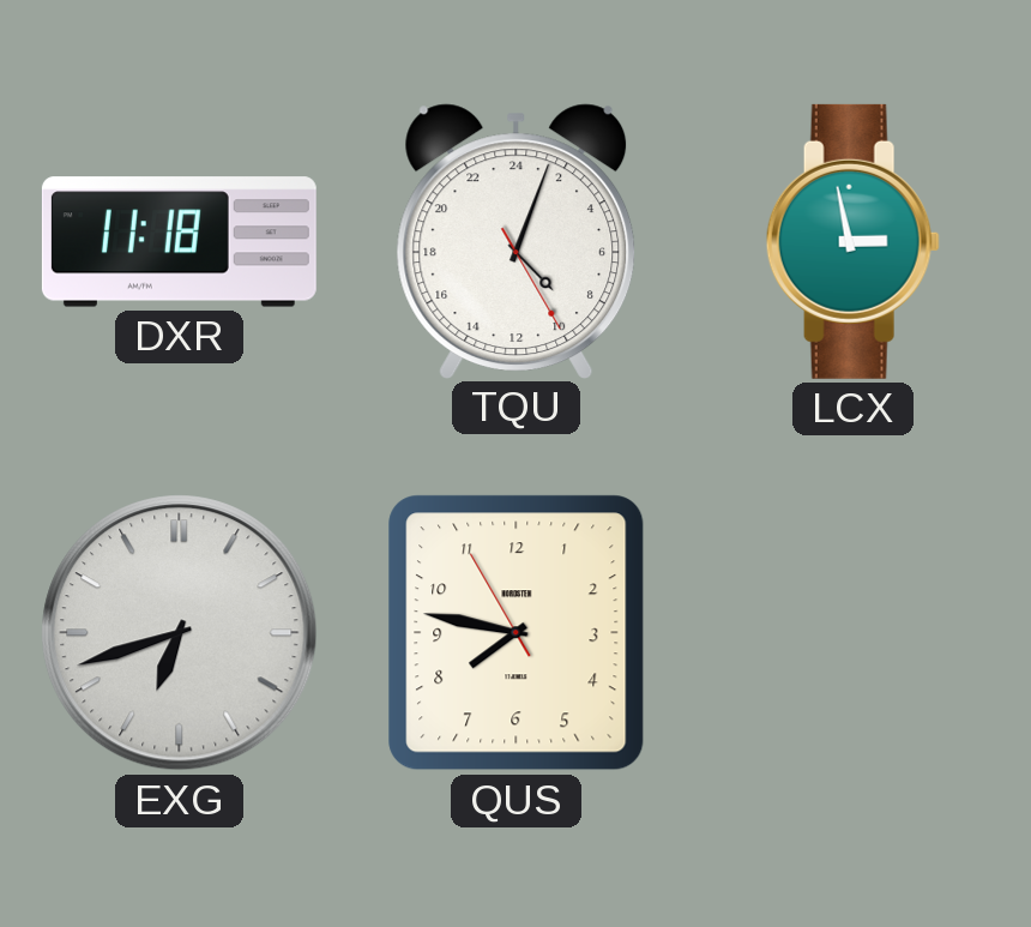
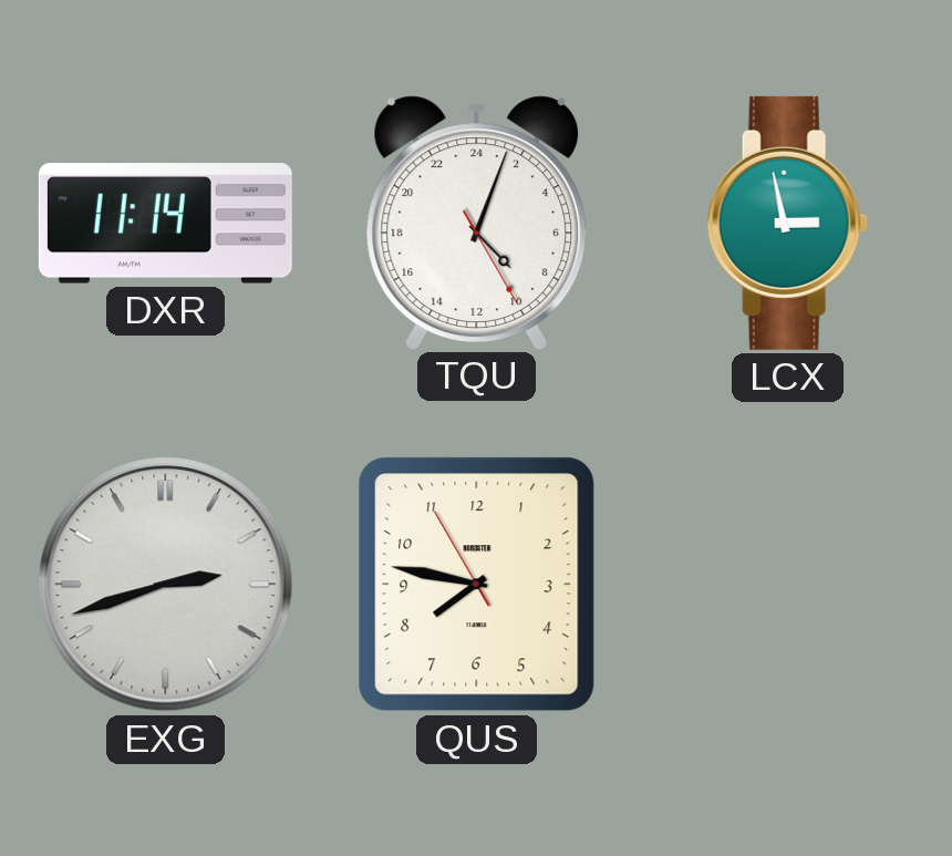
DXR: 11:18 -> 11:14 (165, 224)
EXG: 6:42 -> 2:42 (166, 585)
